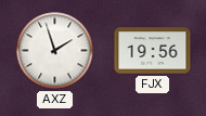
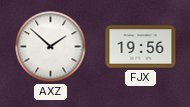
AXZ: 1:57 -> 1:52 (51, 47)
